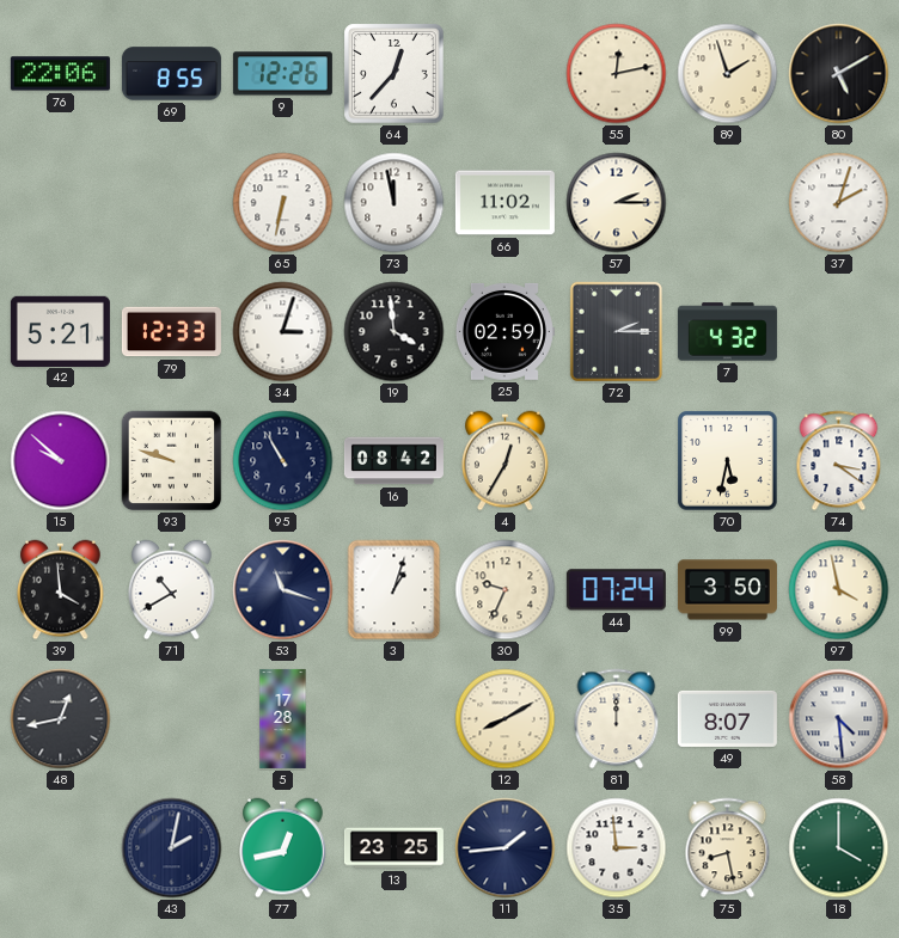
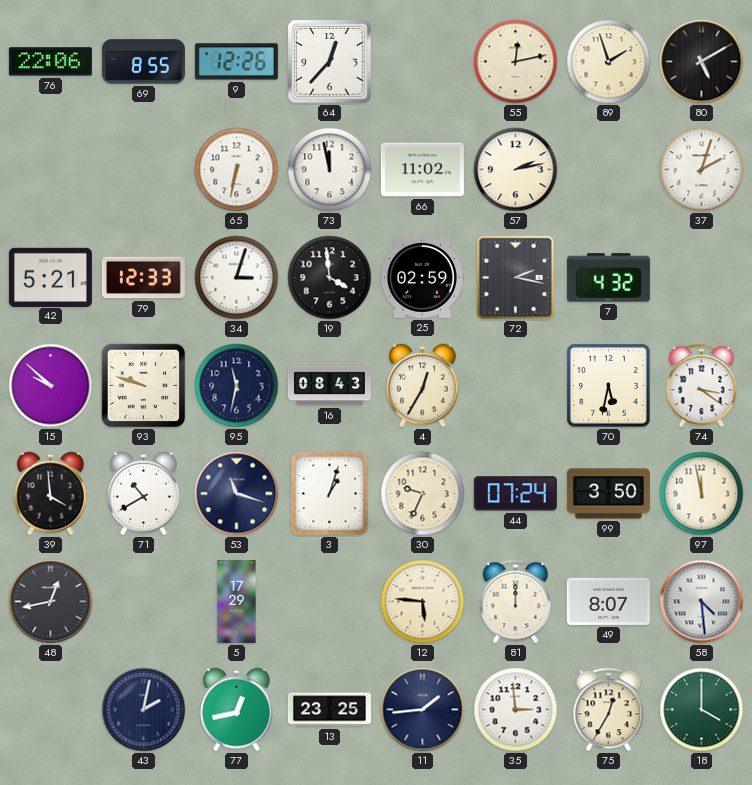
57: 2:15 -> 2:13 (516, 170)
72: 2:15 -> 2:17 (515, 277)
95: 10:55 -> 11:32 (237, 386)
16: 08:42 -> 08:43 (329, 386)
97: 3:58 -> 11:58 (702, 494)
5: 17:28 -> 17:29 (237, 601)
12: 8:10 -> 5:46 (423, 602)
75: 8:28 -> 12:35 (609, 710)
